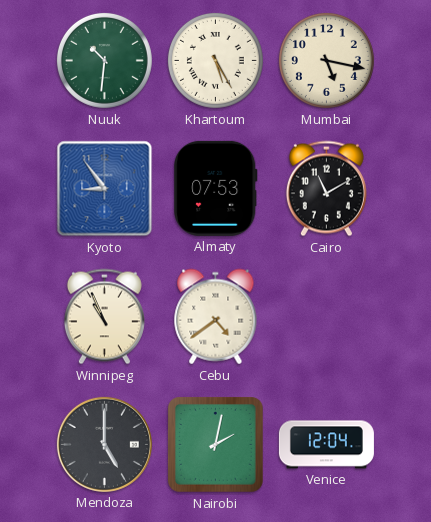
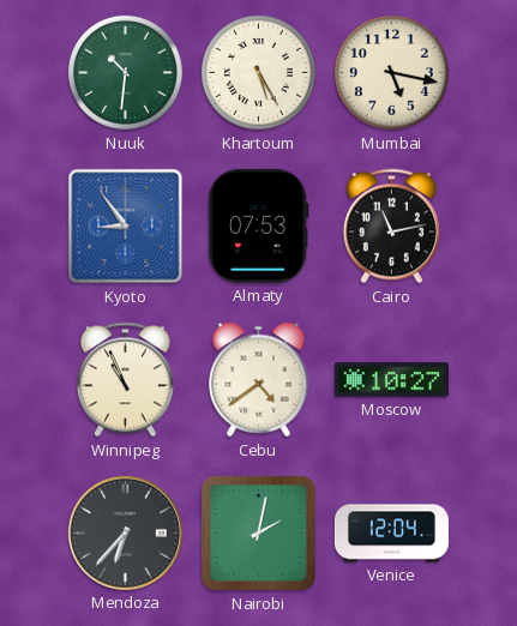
Cairo: 11:10 -> 11:13 (391, 227)
Moscow: none -> 10:27 (391, 380)
Mendoza: 5:00 -> 6:37 (125, 532)
